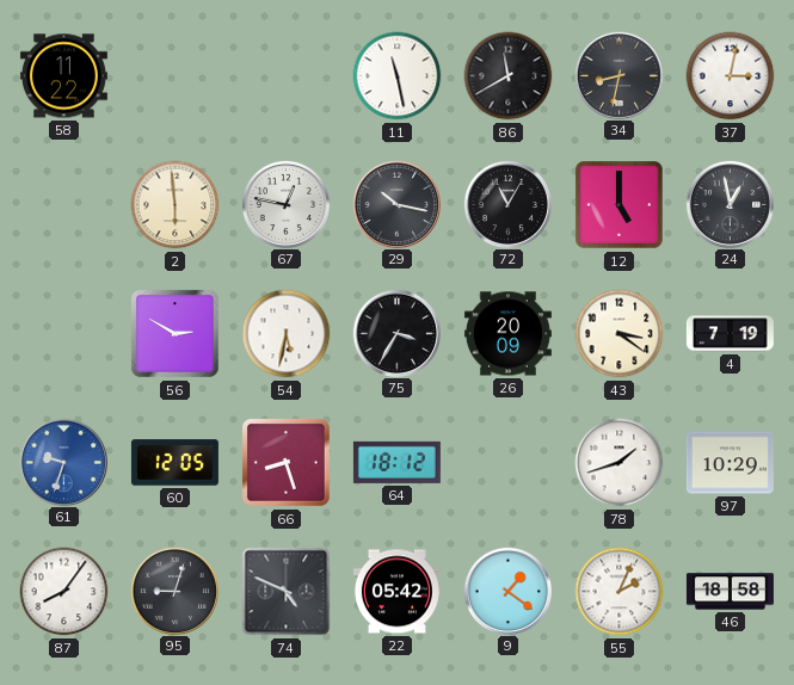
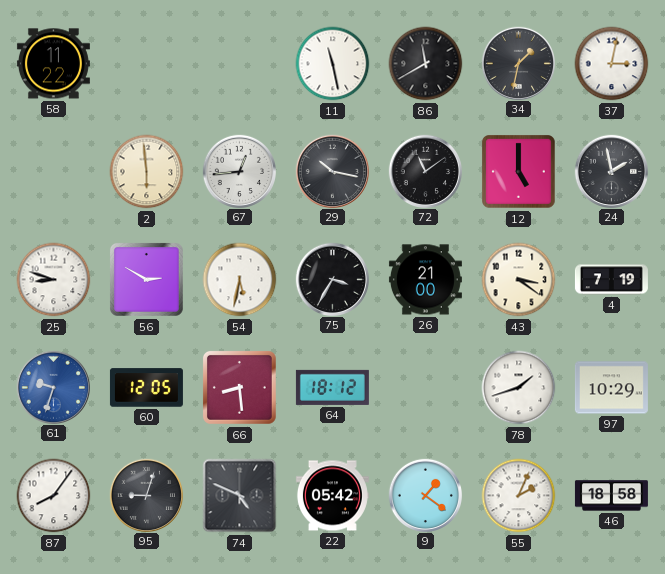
34: 8:32 -> 1:32 (518, 63)
67: 12:47 -> 12:44 (239, 171)
72: 11:05 -> 11:09 (425, 171)
24: 12:58 -> 1:58 (611, 171)
25: none -> 8:48 (54, 280)
26: 20:09 -> 21:00 (425, 280)
66: 8:27 -> 8:29 (239, 387)
